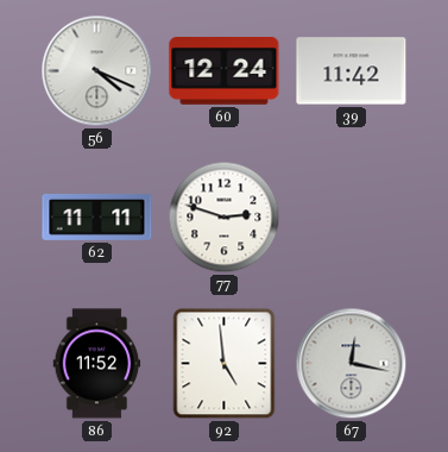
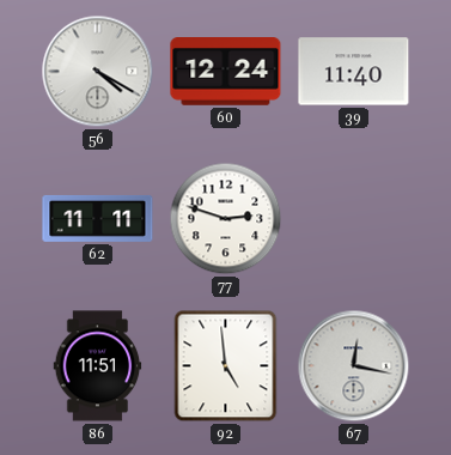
56: 4:19 -> 4:20 (98, 72)
39: 11:42 -> 11:40 (354, 72)
86: 11:52 -> 11:51 (98, 366)
